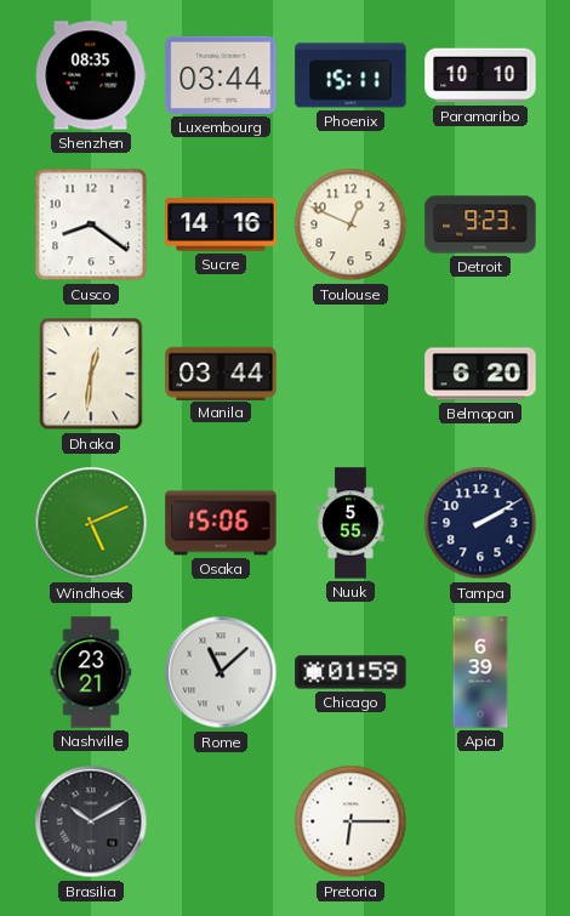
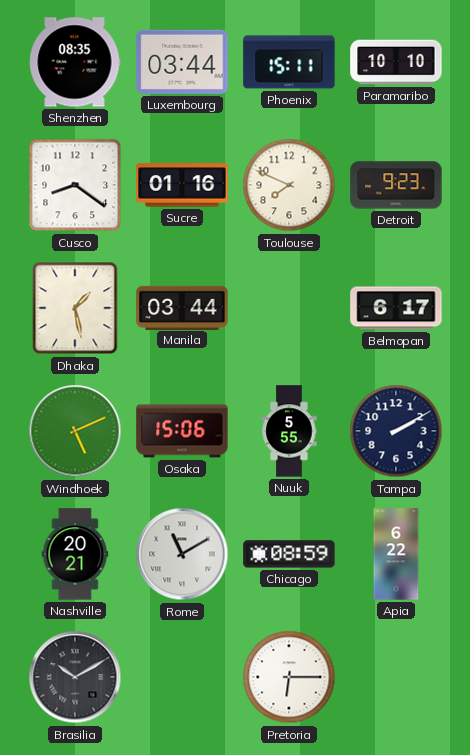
Sucre: 14:16 -> 01:16 (182, 185)
Toulouse: 12:49 -> 7:49 (289, 185)
Dhaka: 12:31 -> 1:28 (75, 308)
Belmopan: 6:20 -> 6:17 (396, 308)
Nashville: 23:21 -> 20:21 (75, 554)
Rome: 11:08 -> 11:10 (182, 554)
Chicago: 01:59 -> 08:59 (289, 554)
Apia: 6:39 -> 6:22 (396, 554)
